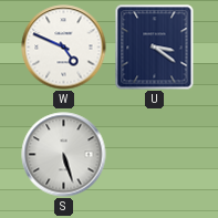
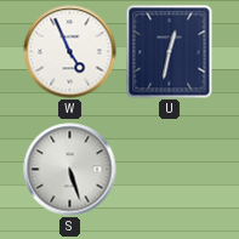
W: 4:49 -> 4:56 (70, 52)
U: 3:21 -> 12:32 (170, 52)
